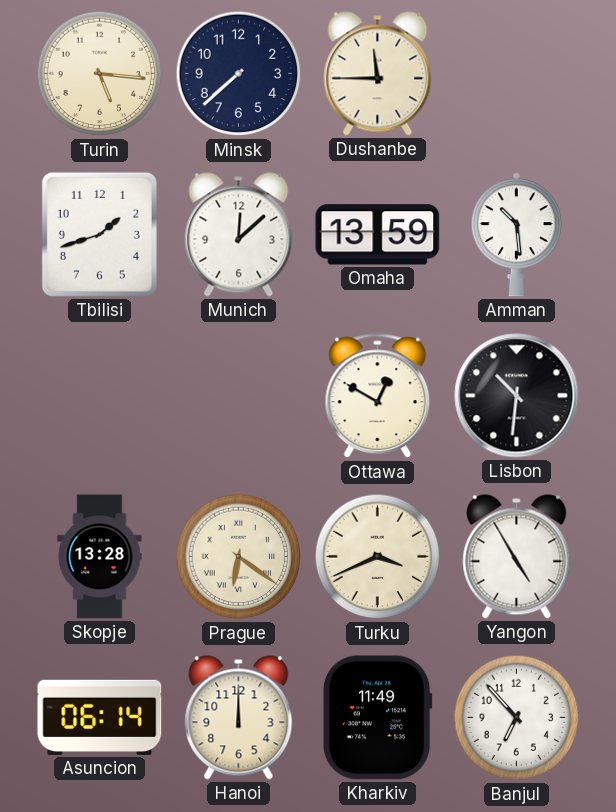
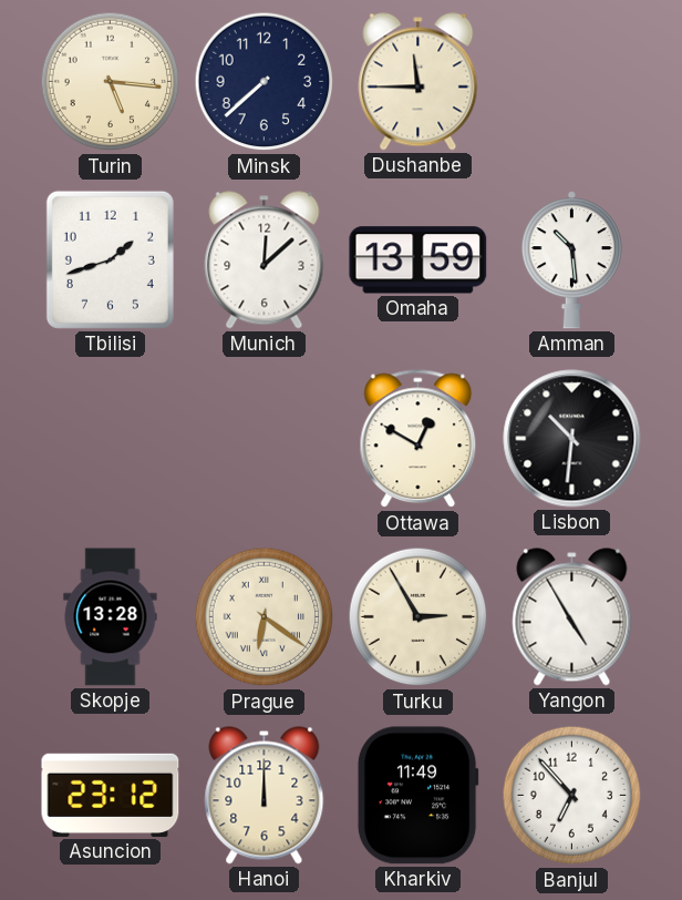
Turku: 3:41 -> 2:55 (418, 617)
Asuncion: 06:14 -> 23:12 (111, 795)
